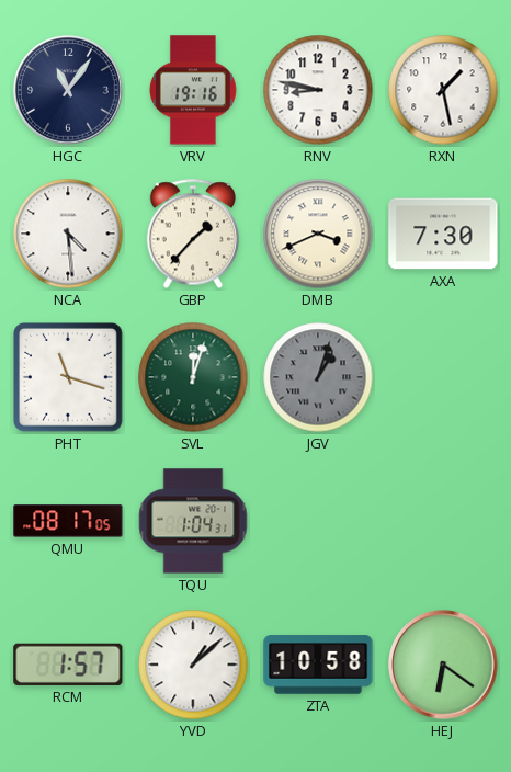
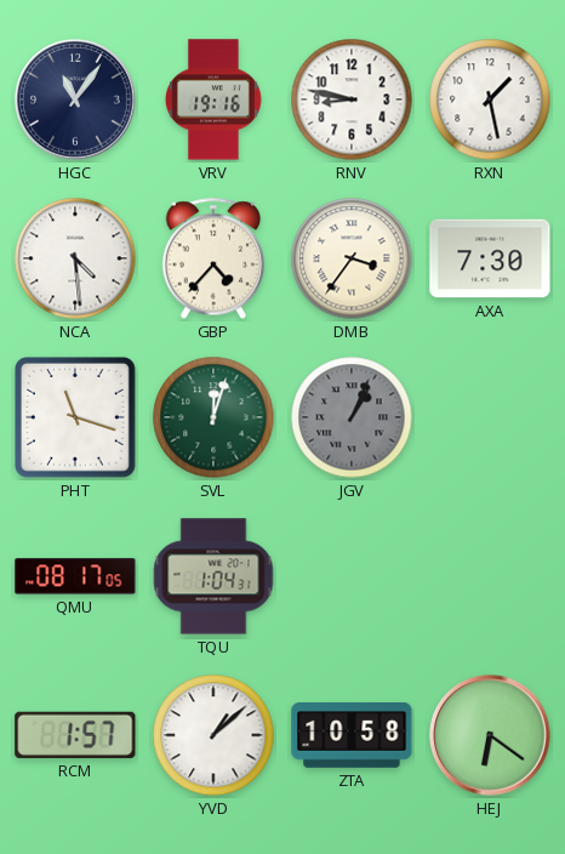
GBP: 1:37 -> 4:37 (213, 258)
DMB: 3:41 -> 3:36 (352, 258)
JGV: 1:03 -> 1:04 (352, 417)
